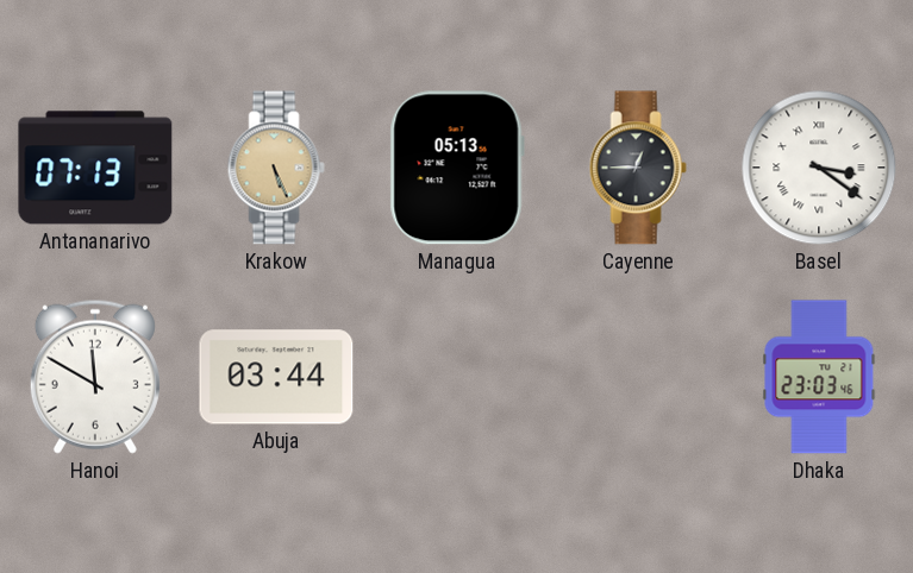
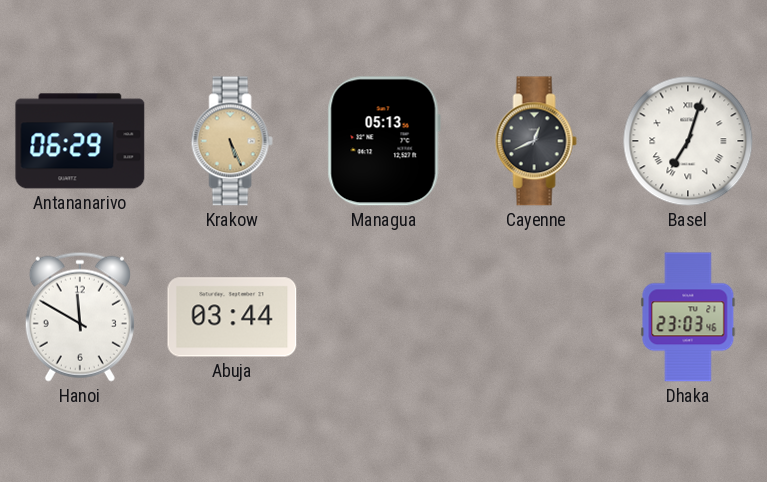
Antananarivo: 07:13 -> 06:29 (80, 141)
Cayenne: 12:45 -> 12:41 (536, 141)
Basel: 3:21 -> 7:03 (688, 141)
